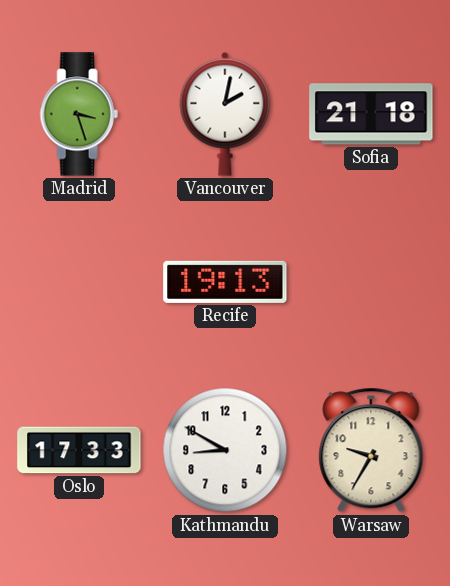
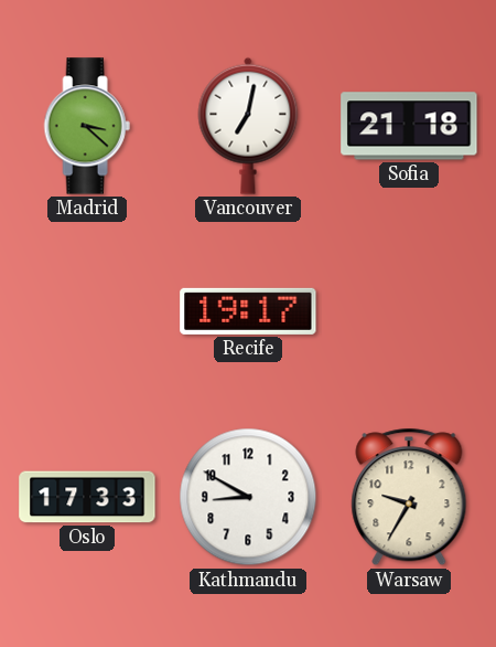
Madrid: 3:27 -> 3:22 (87, 126)
Vancouver: 2:02 -> 7:02 (248, 126)
Recife: 19:13 -> 19:17 (248, 311)
